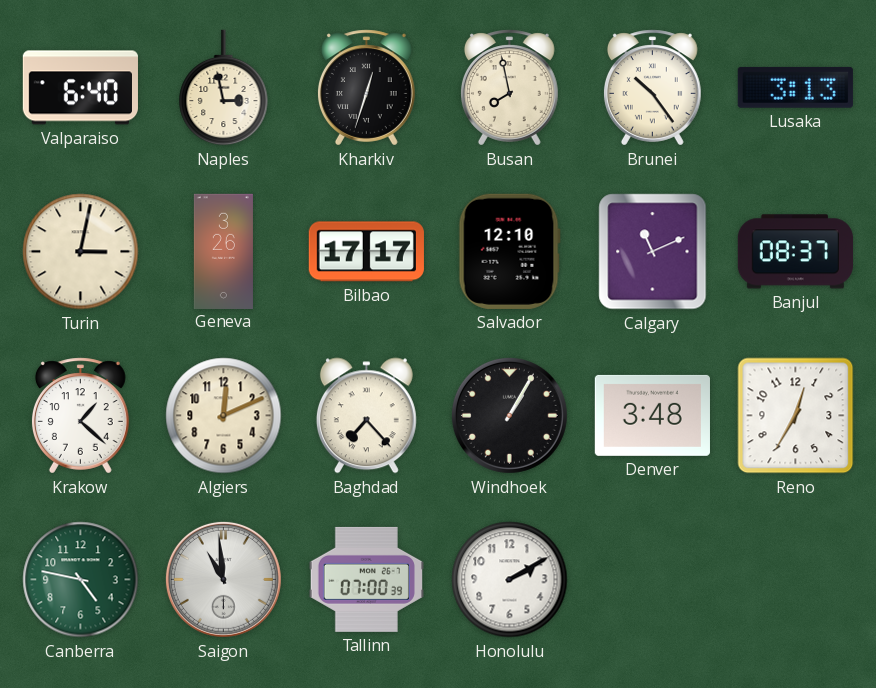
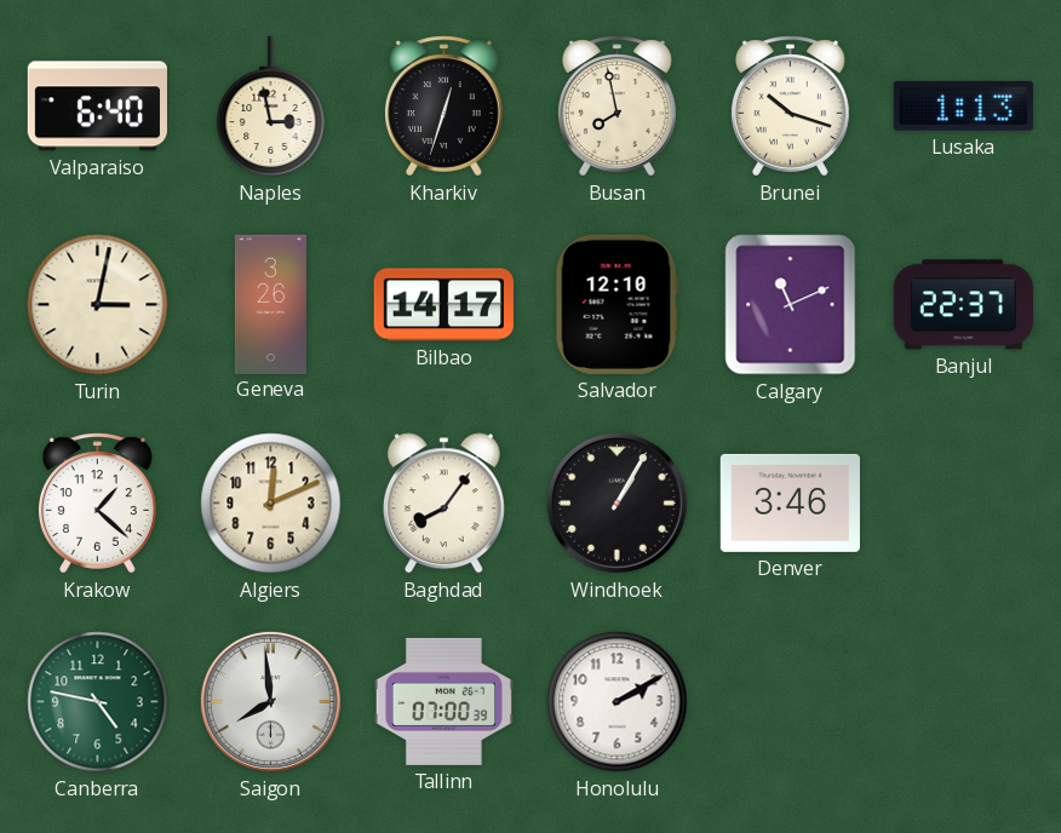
Brunei: 10:24 -> 10:18 (790, 107)
Lusaka: 3:13 -> 1:13 (963, 105)
Bilbao: 17:17 -> 14:17 (443, 305)
Banjul: 08:37 -> 22:37 (963, 305)
Baghdad: 7:23 -> 8:06 (443, 504)
Denver: 3:48 -> 3:46 (790, 502)
Reno: 12:35 -> none (796, 416)
Saigon: 10:59 -> 7:59 (270, 701)
